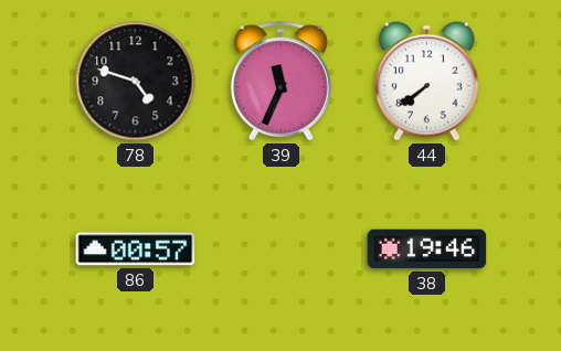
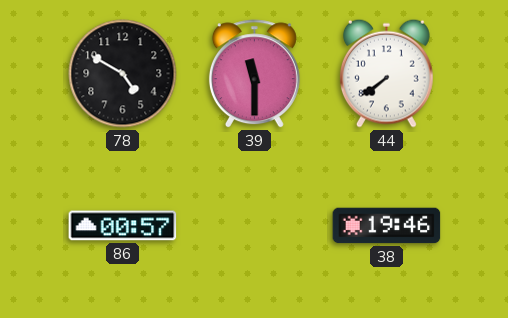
78: 4:48 -> 4:50 (123, 74)
39: 11:34 -> 11:30 (254, 74)
